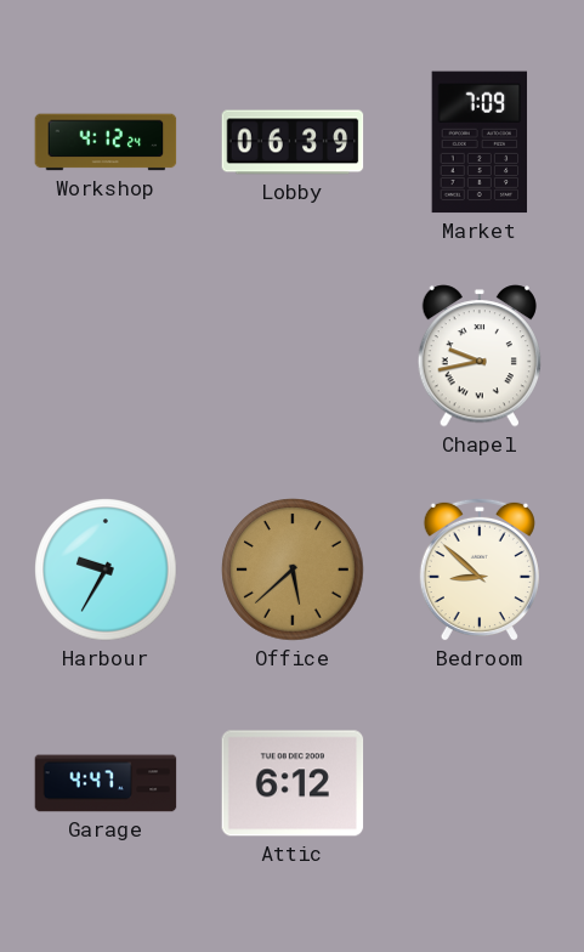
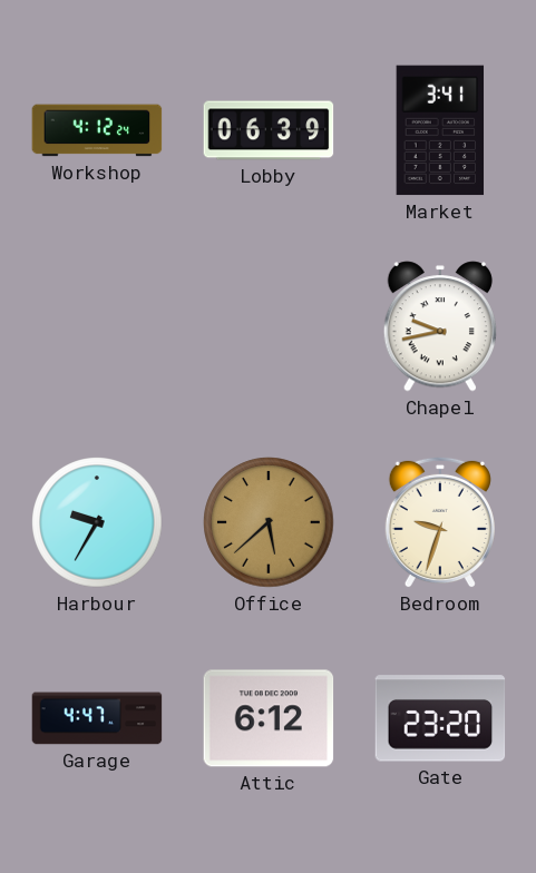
Market: 7:09 -> 3:41 (440, 130)
Bedroom: 8:52 -> 9:33 (440, 522)
Gate: none -> 23:20 (440, 718)
